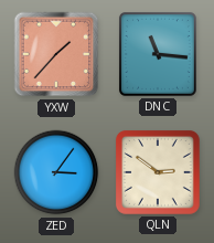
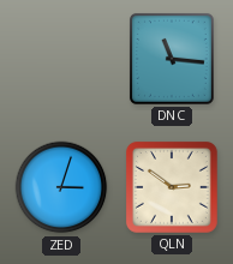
YXW: 1:37 -> none (56, 54)
ZED: 3:06 -> 3:03 (61, 187)
